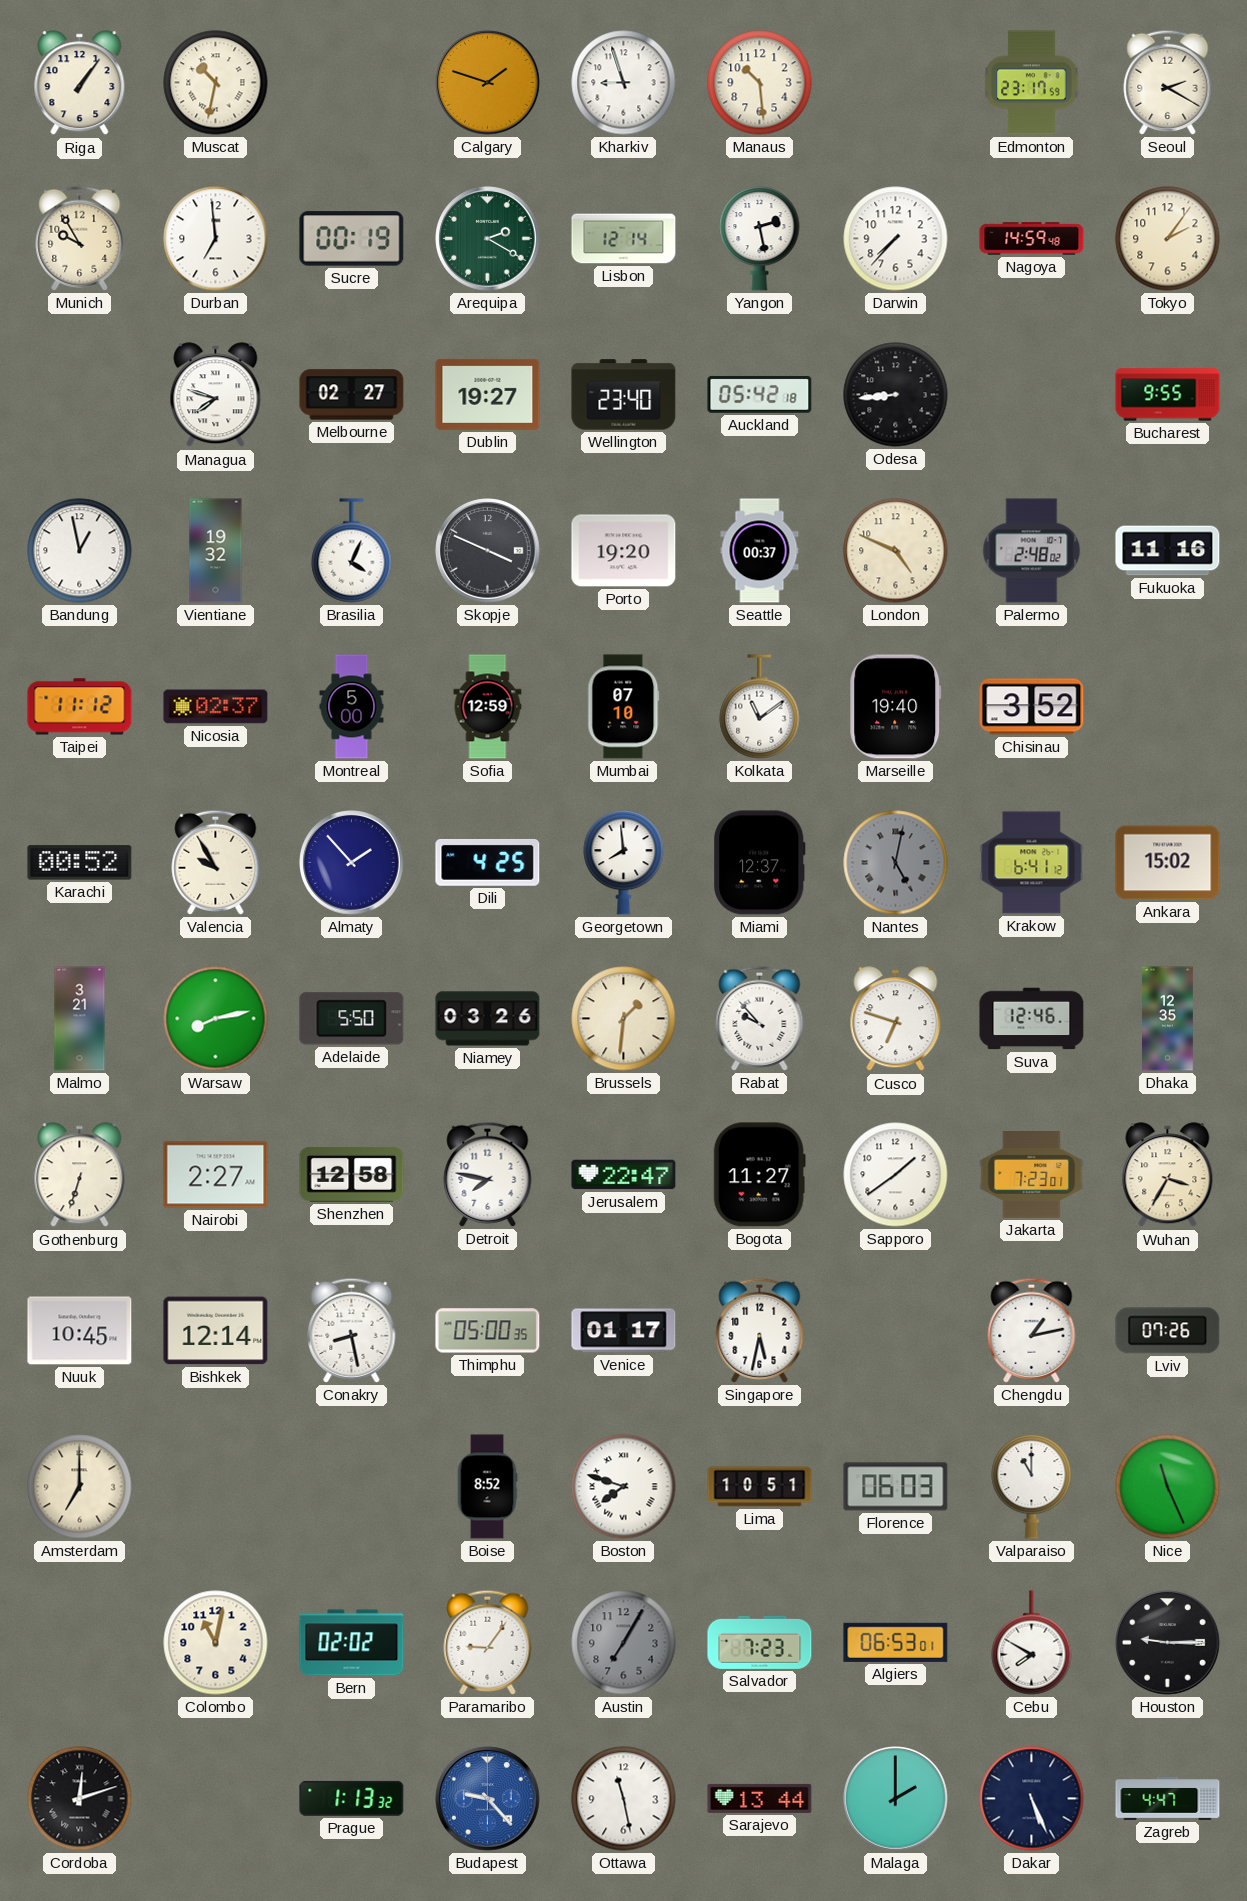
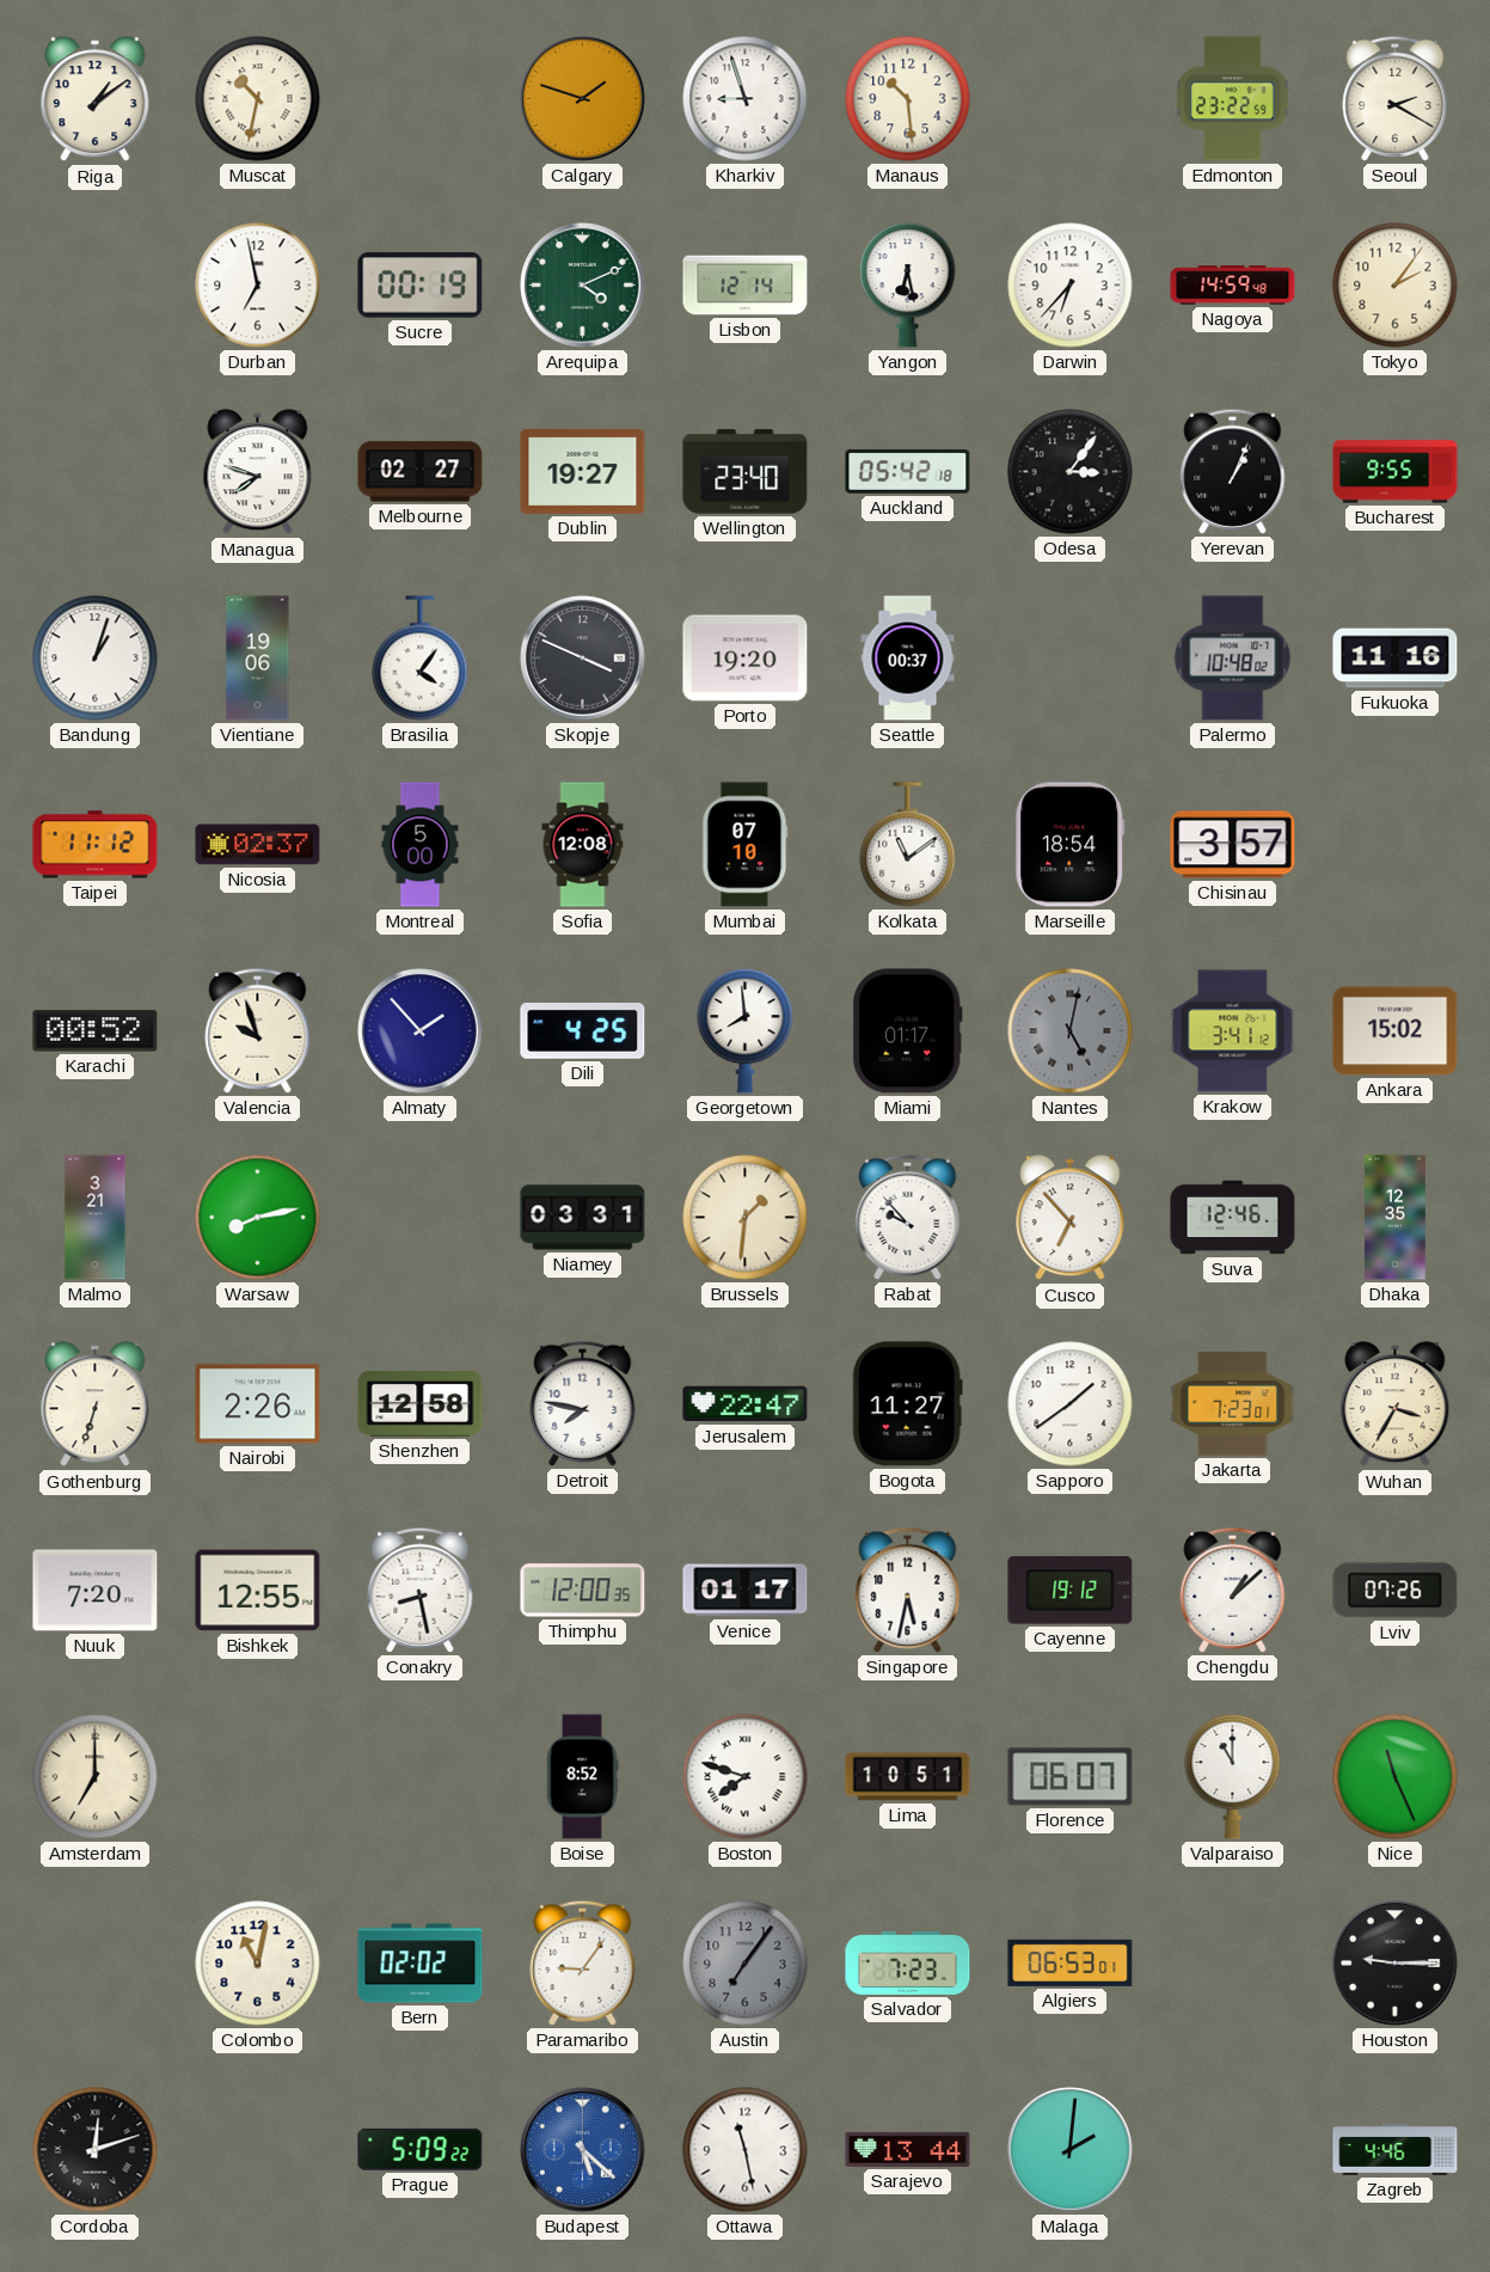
Riga: 1:06 -> 1:09 (96, 99)
Edmonton: 23:17 -> 23:22 (1233, 99)
Munich: 9:55 -> none (80, 238)
Durban: 6:59 -> 6:58 (258, 286)
Arequipa: 2:20 -> 4:11 (583, 286)
Yangon: 2:28 -> 6:28 (908, 286)
Darwin: 7:37 -> 6:37 (1071, 286)
Odesa: 8:44 -> 3:06 (1071, 472)
Yerevan: none -> 1:04 (1233, 471)
Bandung: 12:58 -> 1:03 (96, 659)
Vientiane: 19:32 -> 19:06 (258, 659)
Brasilia: 4:04 -> 4:06 (421, 659)
London: 4:49 -> none (896, 551)
Palermo: 2:48 -> 10:48 (1233, 659)
Sofia: 12:59 -> 12:08 (583, 845)
Marseille: 19:40 -> 18:54 (1071, 845)
Chisinau: 3:52 -> 3:57 (1233, 845)
Valencia: 9:55 -> 9:57 (258, 1030)
Miami: 12:37 -> 01:17 (908, 1031)
Krakow: 6:41 -> 3:41 (1233, 1031)
Adelaide: 5:50 -> none (352, 1019)
Niamey: 03:26 -> 03:31 (583, 1218)
Cusco: 6:48 -> 6:53 (1071, 1218)
Nairobi: 2:27 -> 2:26 (258, 1404)
Nuuk: 10:45 -> 7:20 (96, 1591)
Bishkek: 12:14 -> 12:55 (258, 1591)
Thimphu: 05:00 -> 12:00 (583, 1591)
Cayenne: none -> 19:12 (1071, 1591)
Chengdu: 1:13 -> 1:08 (1233, 1590)
Florence: 06:03 -> 06:07 (1071, 1777)
Austin: 7:05 -> 7:06 (746, 1964)
Cebu: 7:50 -> none (1032, 1643)
Prague: 1:13 -> 5:09 (421, 2149)
Budapest: 9:23 -> 5:22 (583, 2150)
Malaga: 2:00 -> 2:01 (1071, 2150)
Dakar: 5:26 -> none (1032, 1799)
Zagreb: 4:47 -> 4:46 (1396, 2150)
